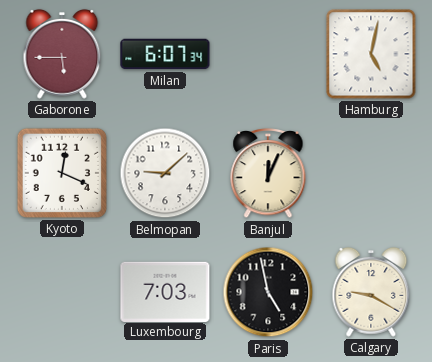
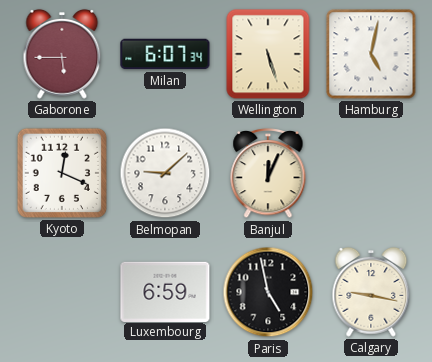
Wellington: none -> 5:27 (268, 54)
Luxembourg: 7:03 -> 6:59 (165, 291)
Calgary: 9:20 -> 9:17 (371, 292)
